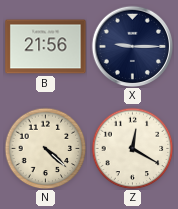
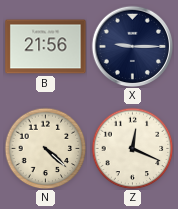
Z: 12:20 -> 12:19 (132, 148)
